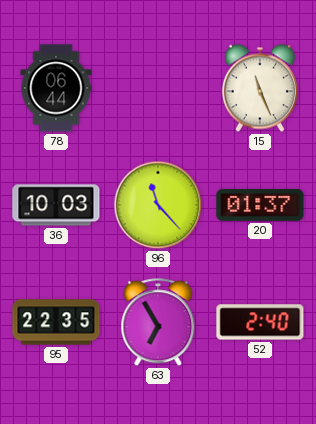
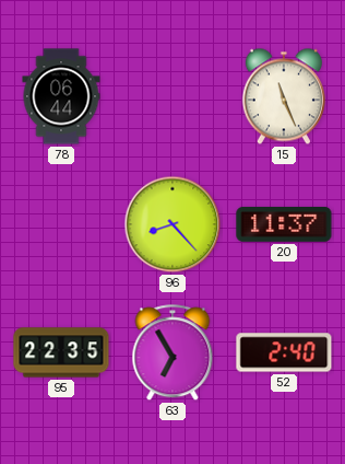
36: 10:03 -> none (56, 205)
96: 11:23 -> 8:23 (172, 224)
20: 01:37 -> 11:37 (284, 224)
